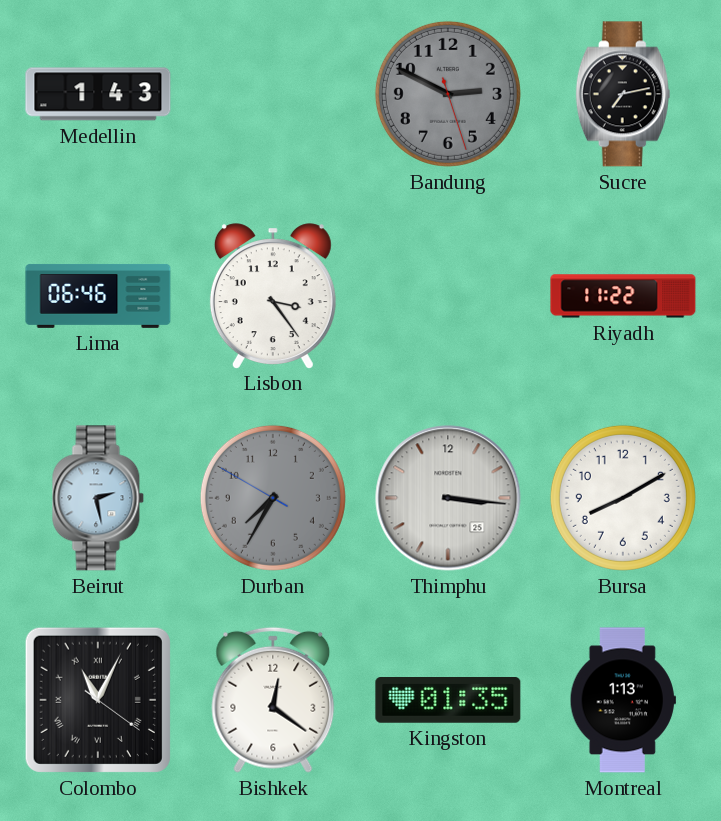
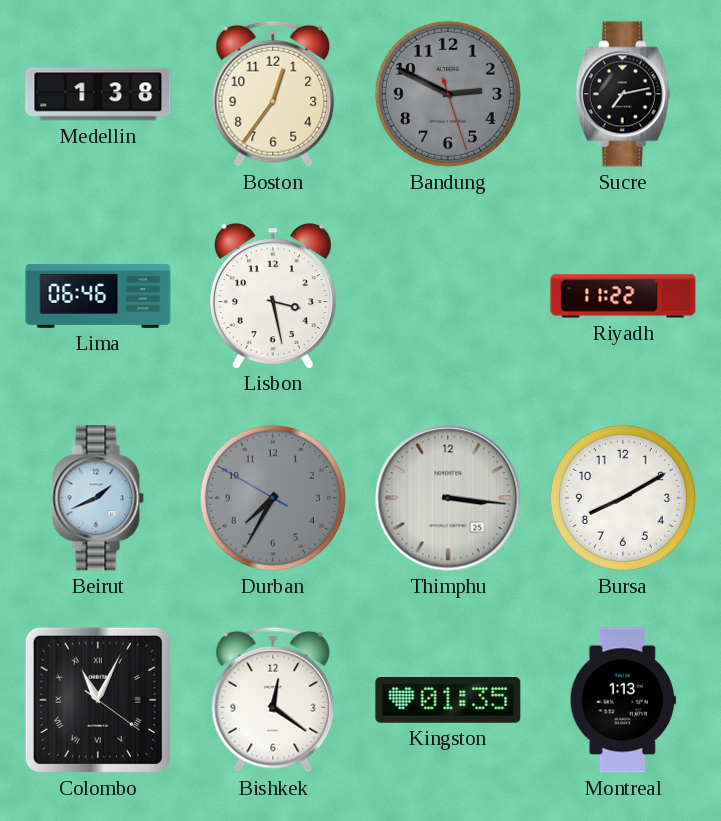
Medellin: 1:43 -> 1:38 (98, 94)
Boston: none -> 12:36 (273, 94)
Lisbon: 3:24 -> 3:28 (273, 296)
Beirut: 2:28 -> 1:41 (98, 498)
